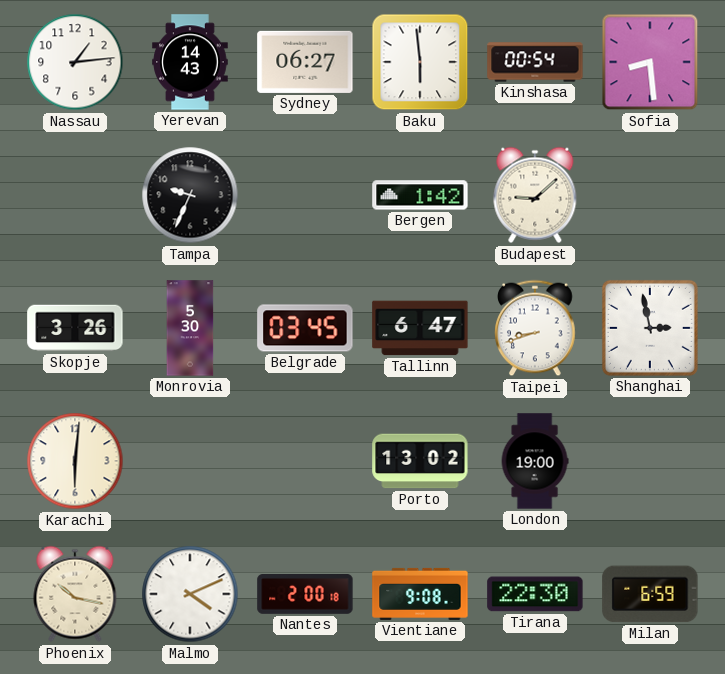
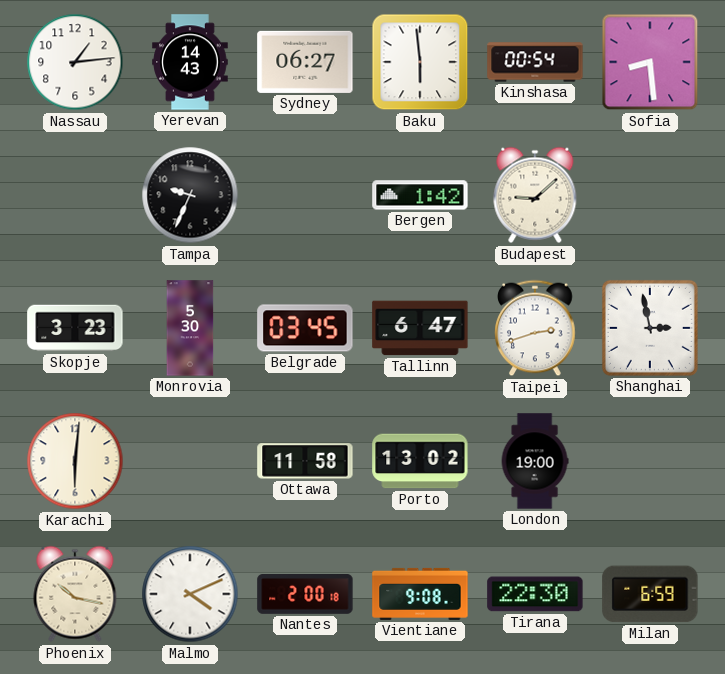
Skopje: 3:26 -> 3:23 (75, 328)
Taipei: 8:42 -> 2:42 (535, 328)
Ottawa: none -> 11:58 (305, 461)
